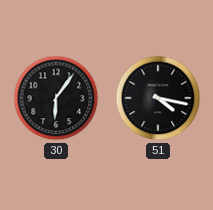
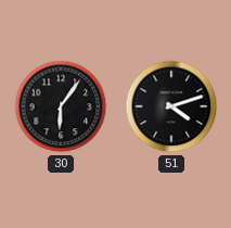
51: 4:17 -> 4:12 (171, 106)
